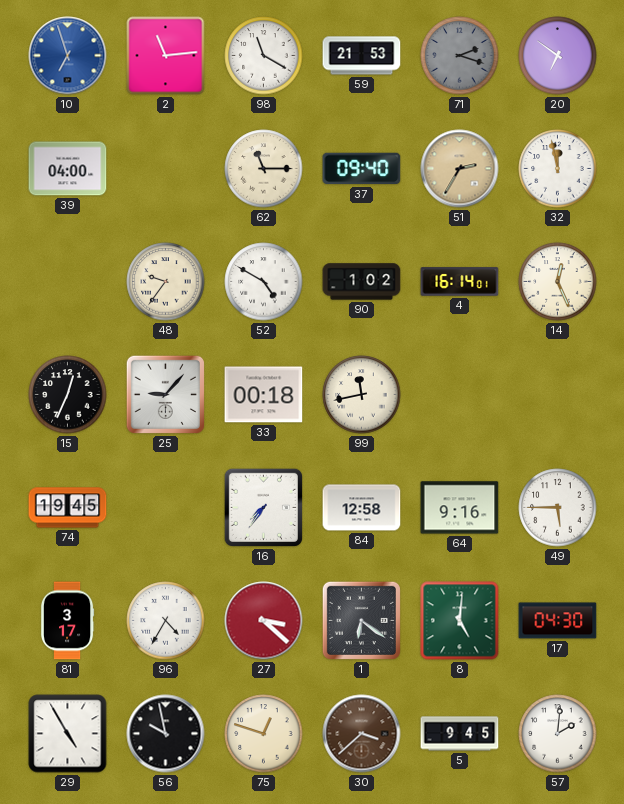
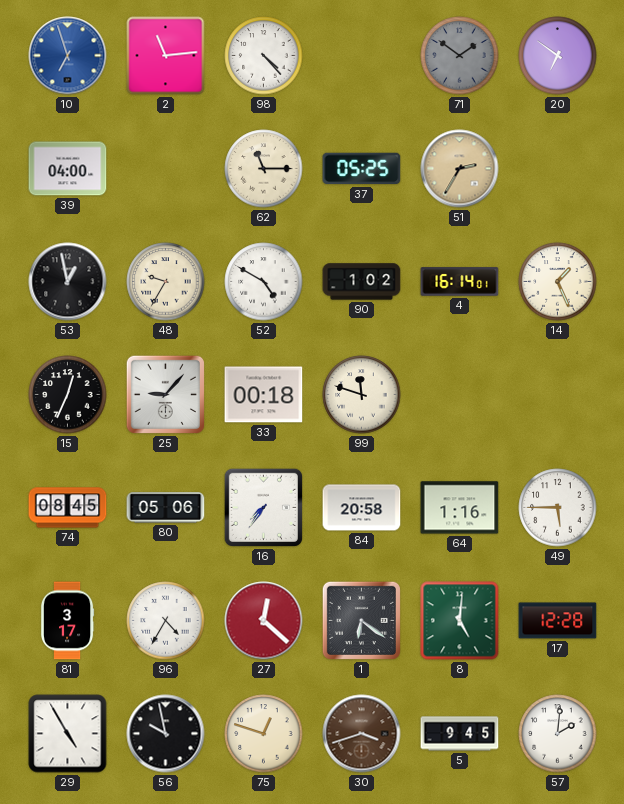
98: 11:20 -> 4:23 (264, 56)
59: 21:53 -> none (362, 56)
71: 2:18 -> 1:51 (460, 56)
37: 09:40 -> 05:25 (362, 169)
32: 11:58 -> none (558, 169)
53: none -> 12:58 (68, 282)
48: 9:36 -> 9:35 (166, 282)
14: 12:26 -> 1:26 (558, 282)
99: 11:43 -> 11:48 (362, 395)
74: 19:45 -> 08:45 (68, 508)
80: none -> 05:06 (166, 508)
84: 12:58 -> 20:58 (362, 508)
64: 9:16 -> 1:16 (460, 508)
27: 3:22 -> 12:22 (264, 621)
17: 04:30 -> 12:28 (558, 621)
30: 3:38 -> 3:42 (362, 734)
